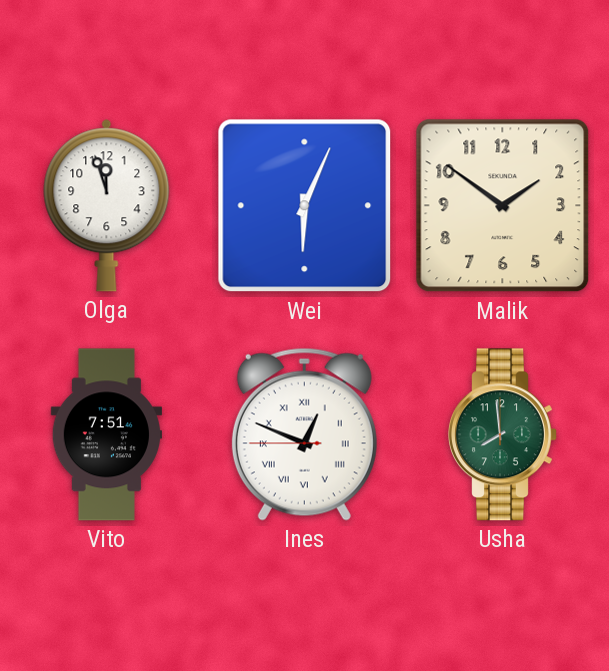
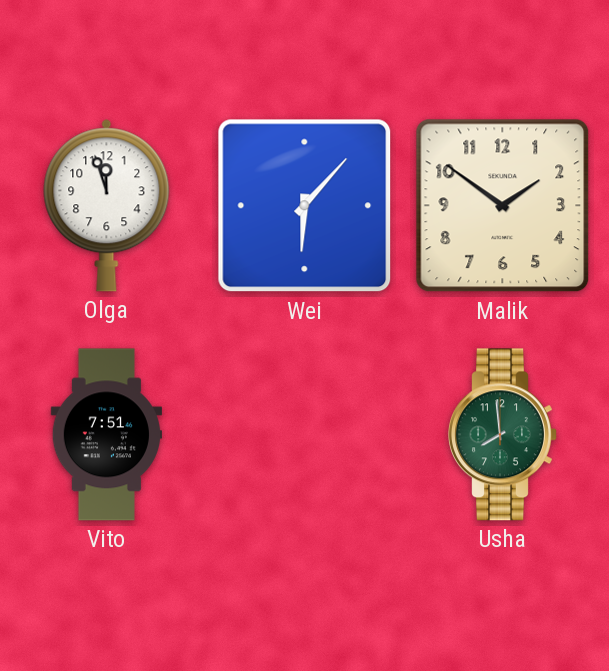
Wei: 6:04 -> 6:07 (305, 206)
Ines: 12:48 -> none (304, 434)
